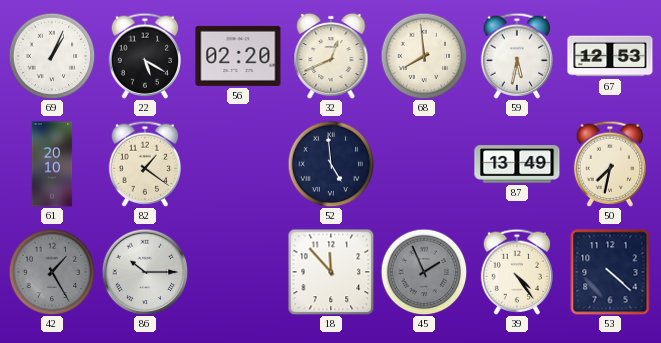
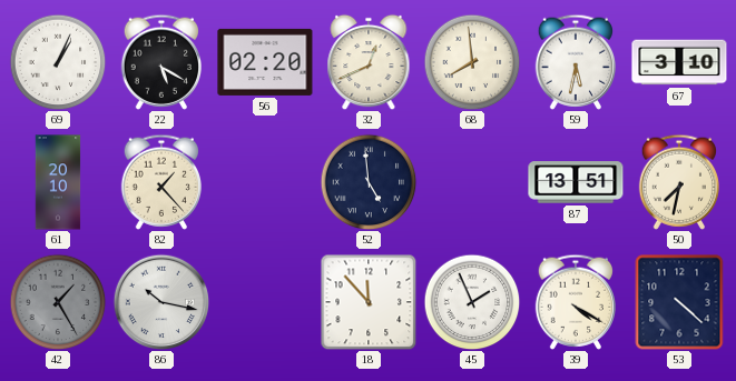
67: 12:53 -> 3:10 (679, 62)
82: 1:21 -> 1:23 (160, 182)
87: 13:49 -> 13:51 (576, 182)
86: 10:15 -> 10:17 (161, 302)
45 dial: grey -> white (472, 302)
39: 4:24 -> 4:20 (575, 302)
